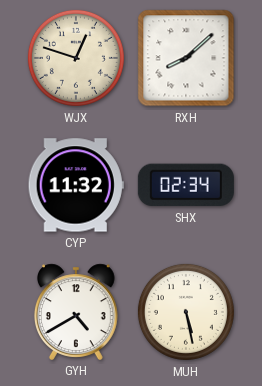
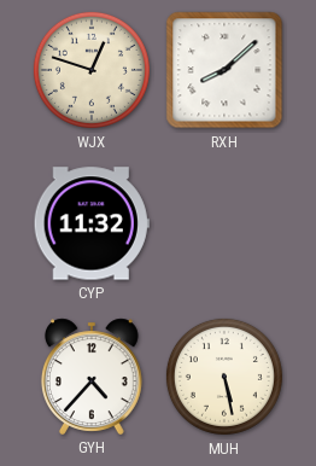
SHX: 02:34 -> none (186, 185)
GYH: 4:40 -> 4:37 (92, 377)
